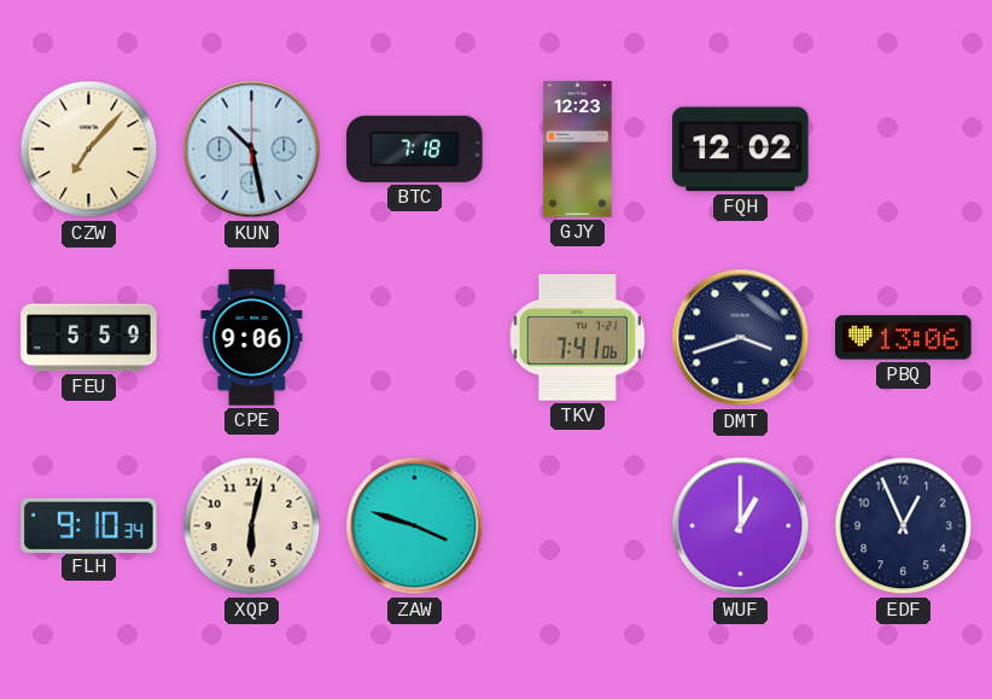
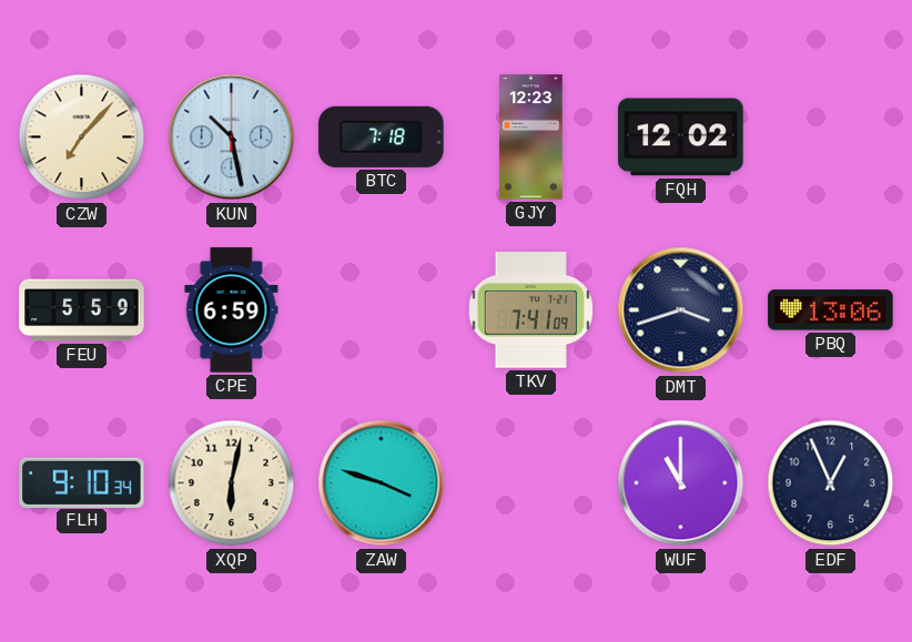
CPE: 9:06 -> 6:59 (232, 310)
TKV: 7:41:06 -> 7:41:09 (530, 310)
WUF: 1:00 -> 11:00 (681, 483)
